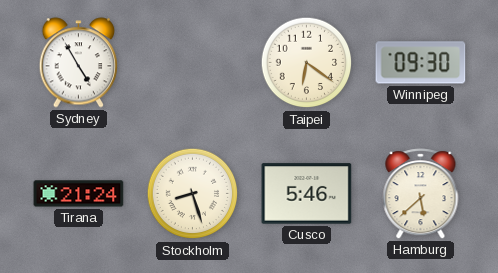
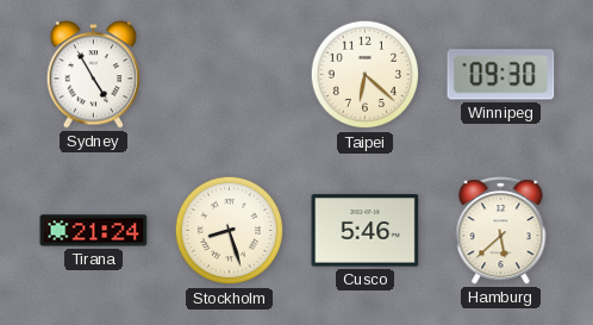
Taipei: 6:21 -> 6:22 (366, 75)
